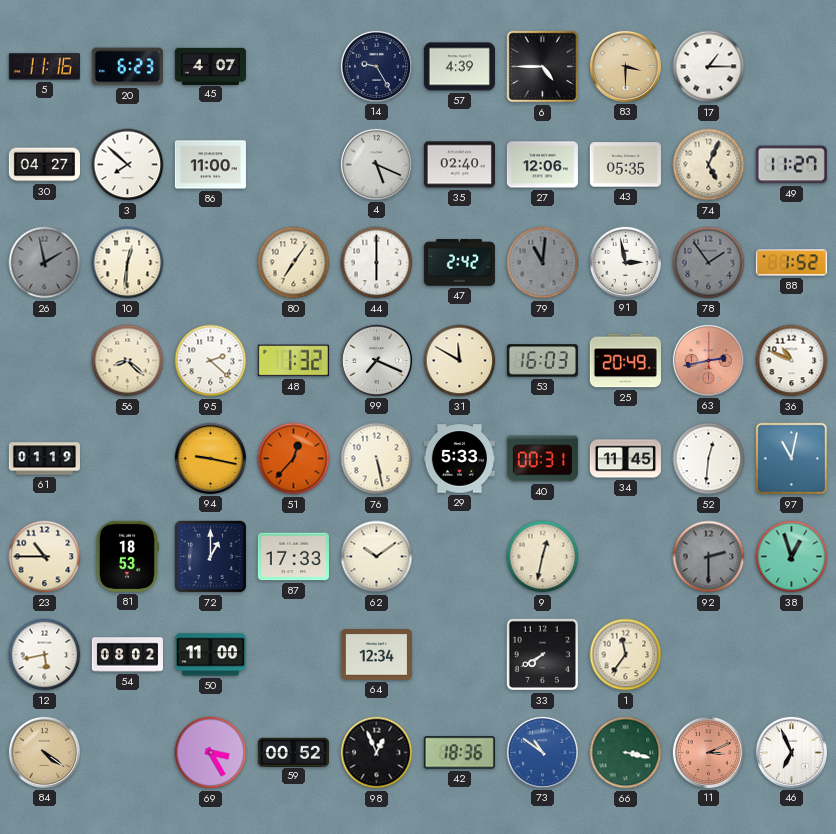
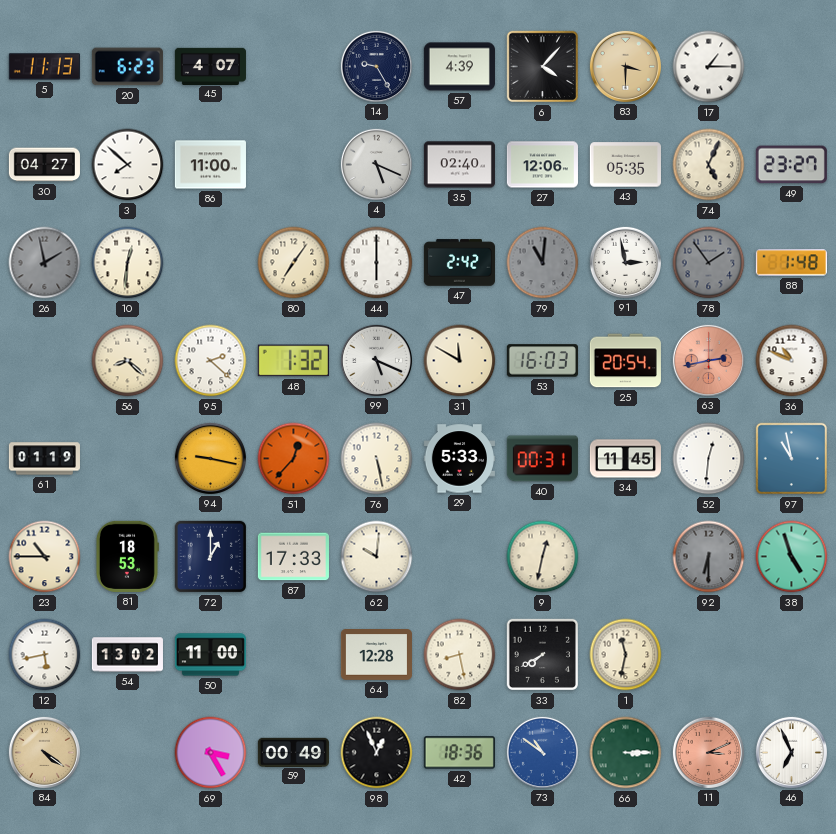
5: 11:16 -> 11:13 (44, 67)
6: 4:45 -> 4:07 (543, 67)
49: 11:27 -> 23:27 (791, 165)
88: 1:52 -> 1:48 (791, 263)
99: 7:19 -> 5:19 (376, 360)
25: 20:49 -> 20:54 (625, 361)
97: 11:02 -> 10:58 (792, 459)
62: 10:09 -> 10:01 (377, 557)
92: 2:30 -> 6:30 (709, 557)
38: 12:57 -> 4:57 (792, 557)
54: 08:02 -> 13:02 (127, 655)
64: 12:34 -> 12:28 (376, 655)
82: none -> 8:28 (460, 655)
1: 11:36 -> 11:32 (626, 655)
59: 00:52 -> 00:49 (293, 752)
66: 3:17 -> 3:15 (626, 753)
